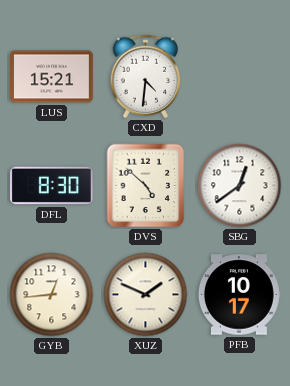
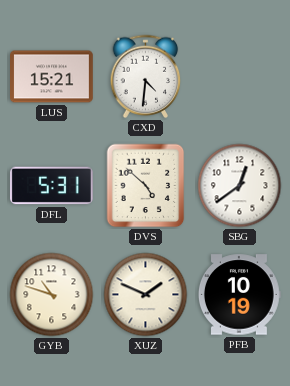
DFL: 8:30 -> 5:31 (51, 186)
GYB: 12:44 -> 10:48 (52, 295)
PFB: 10:17 -> 10:19 (239, 295)
